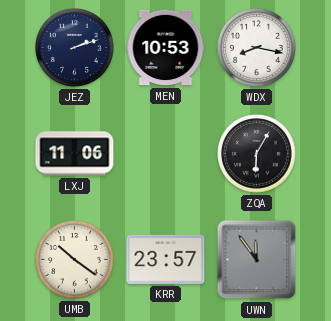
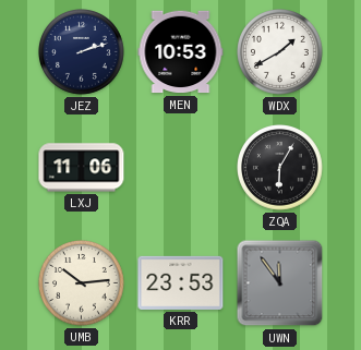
WDX: 8:17 -> 1:40 (280, 52)
UMB: 10:21 -> 10:14 (82, 283)
KRR: 23:57 -> 23:53 (181, 282)
